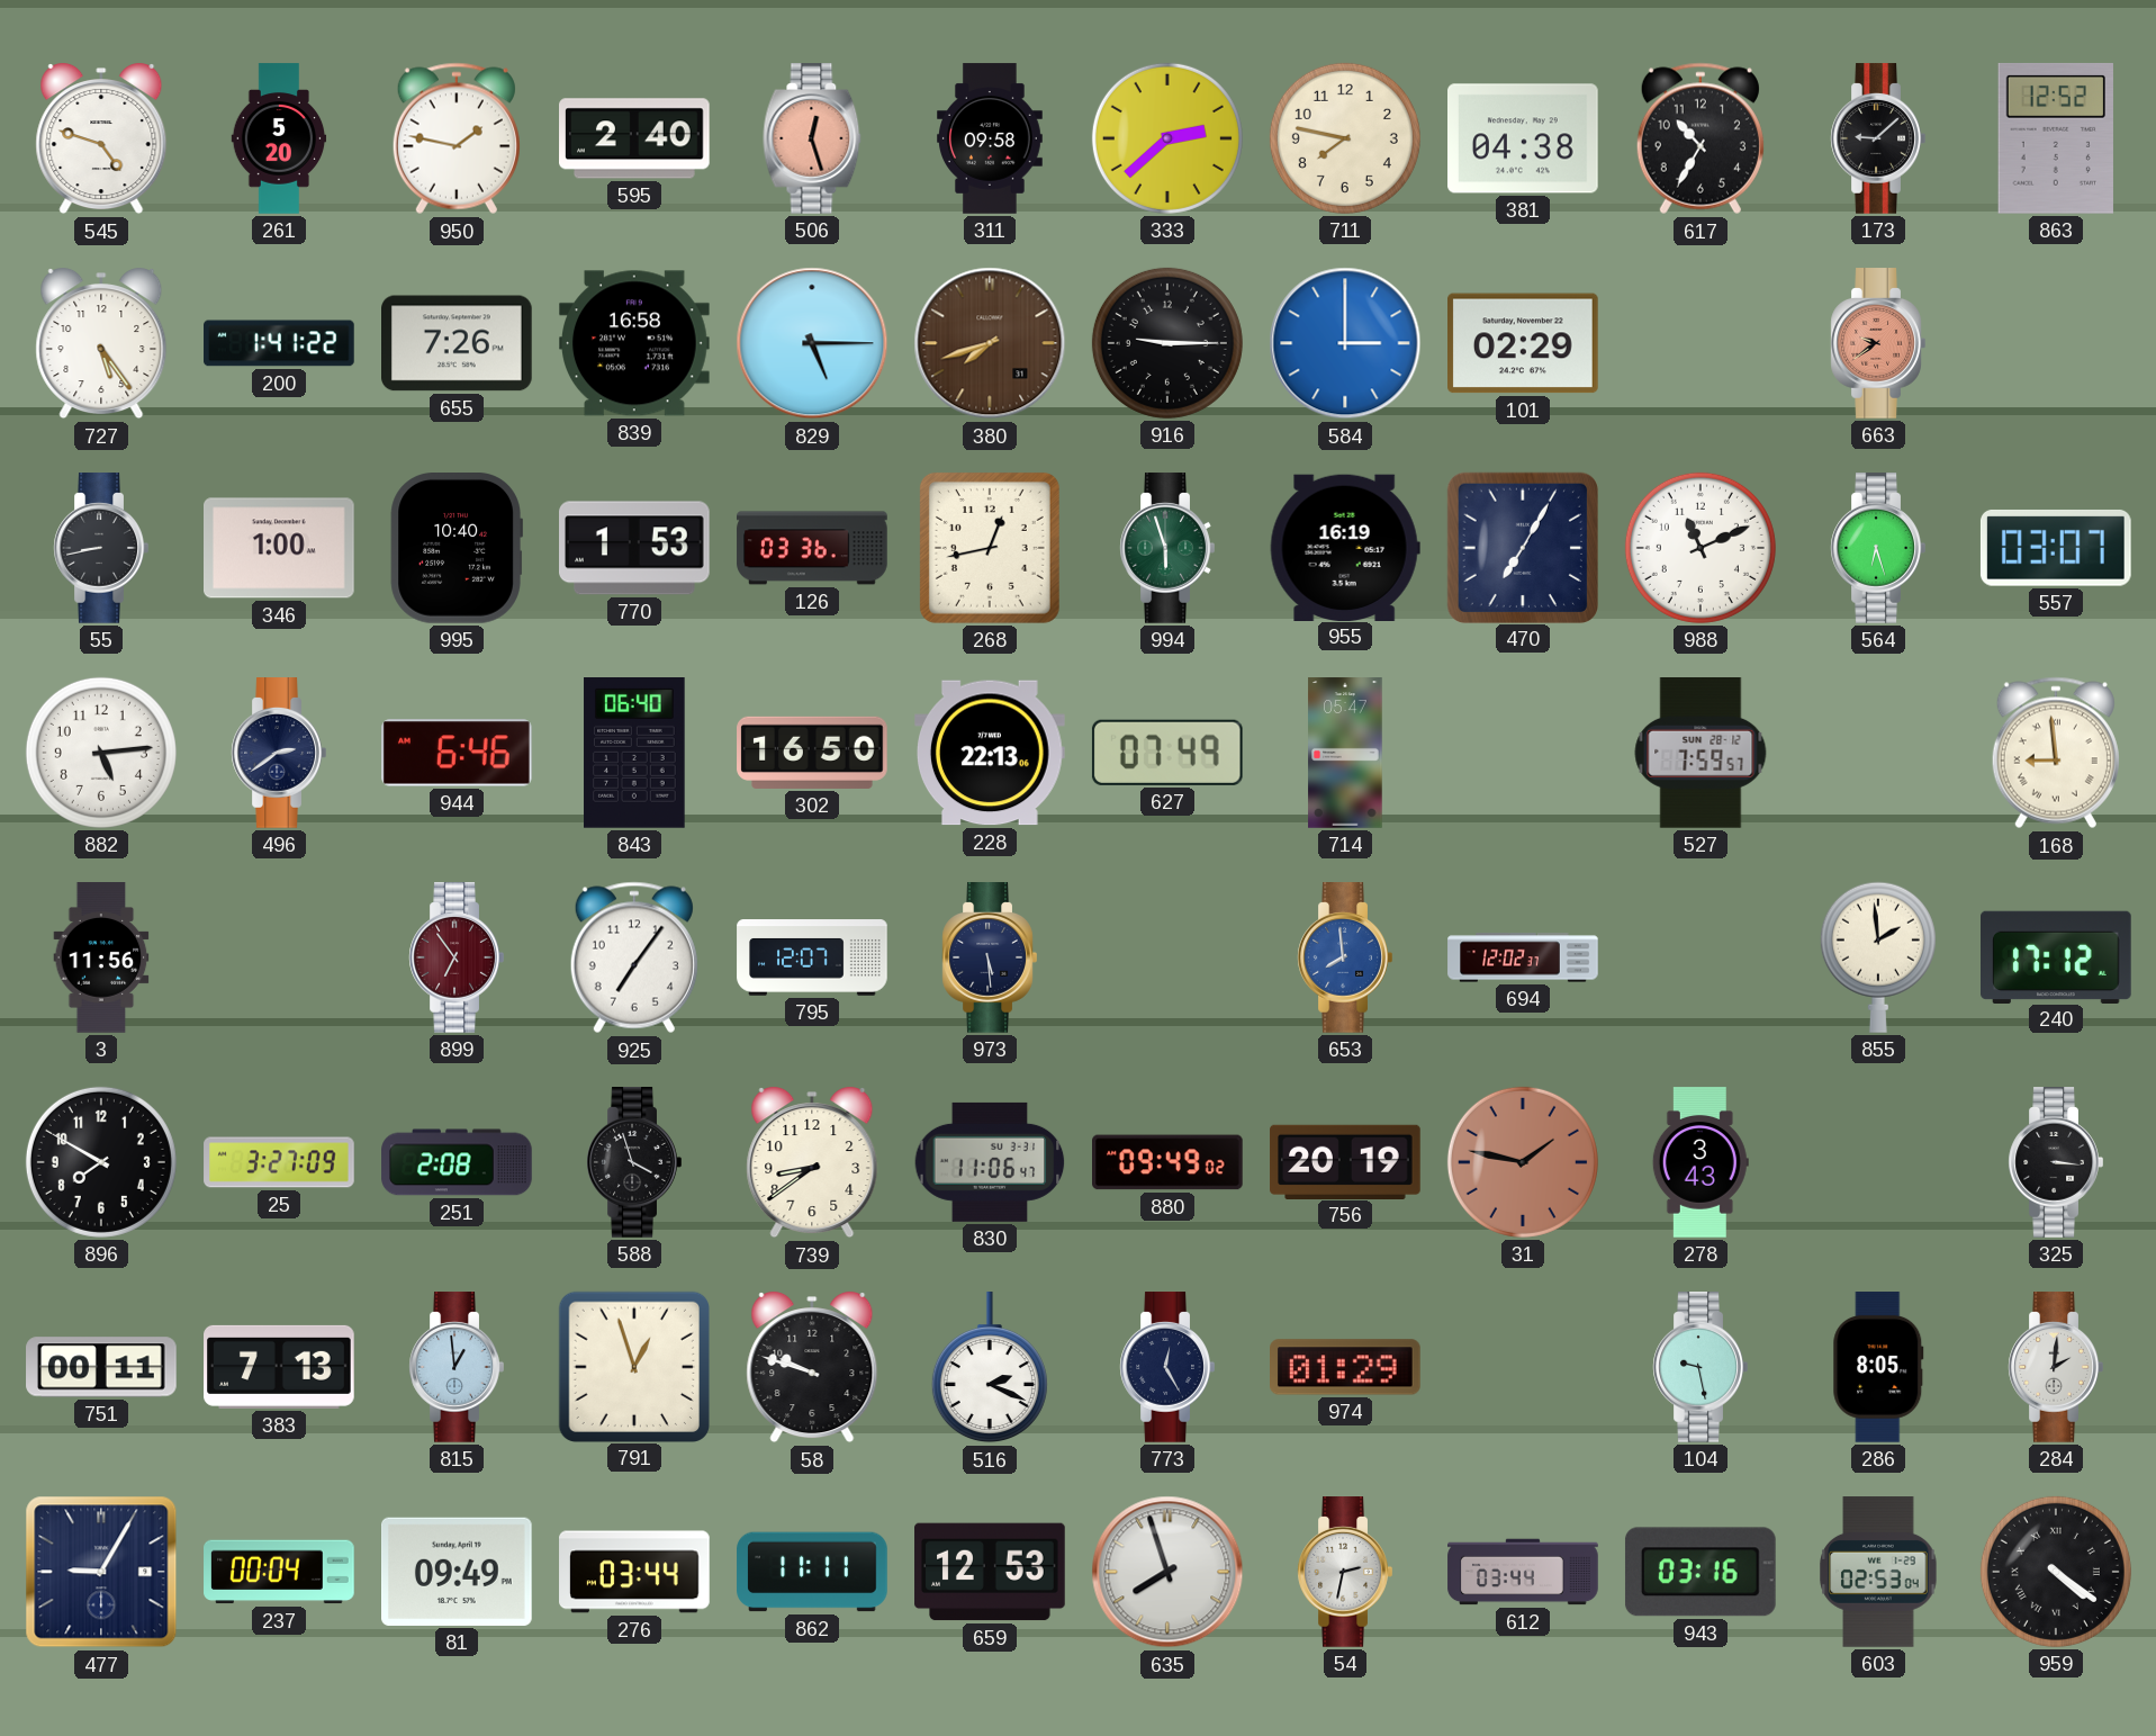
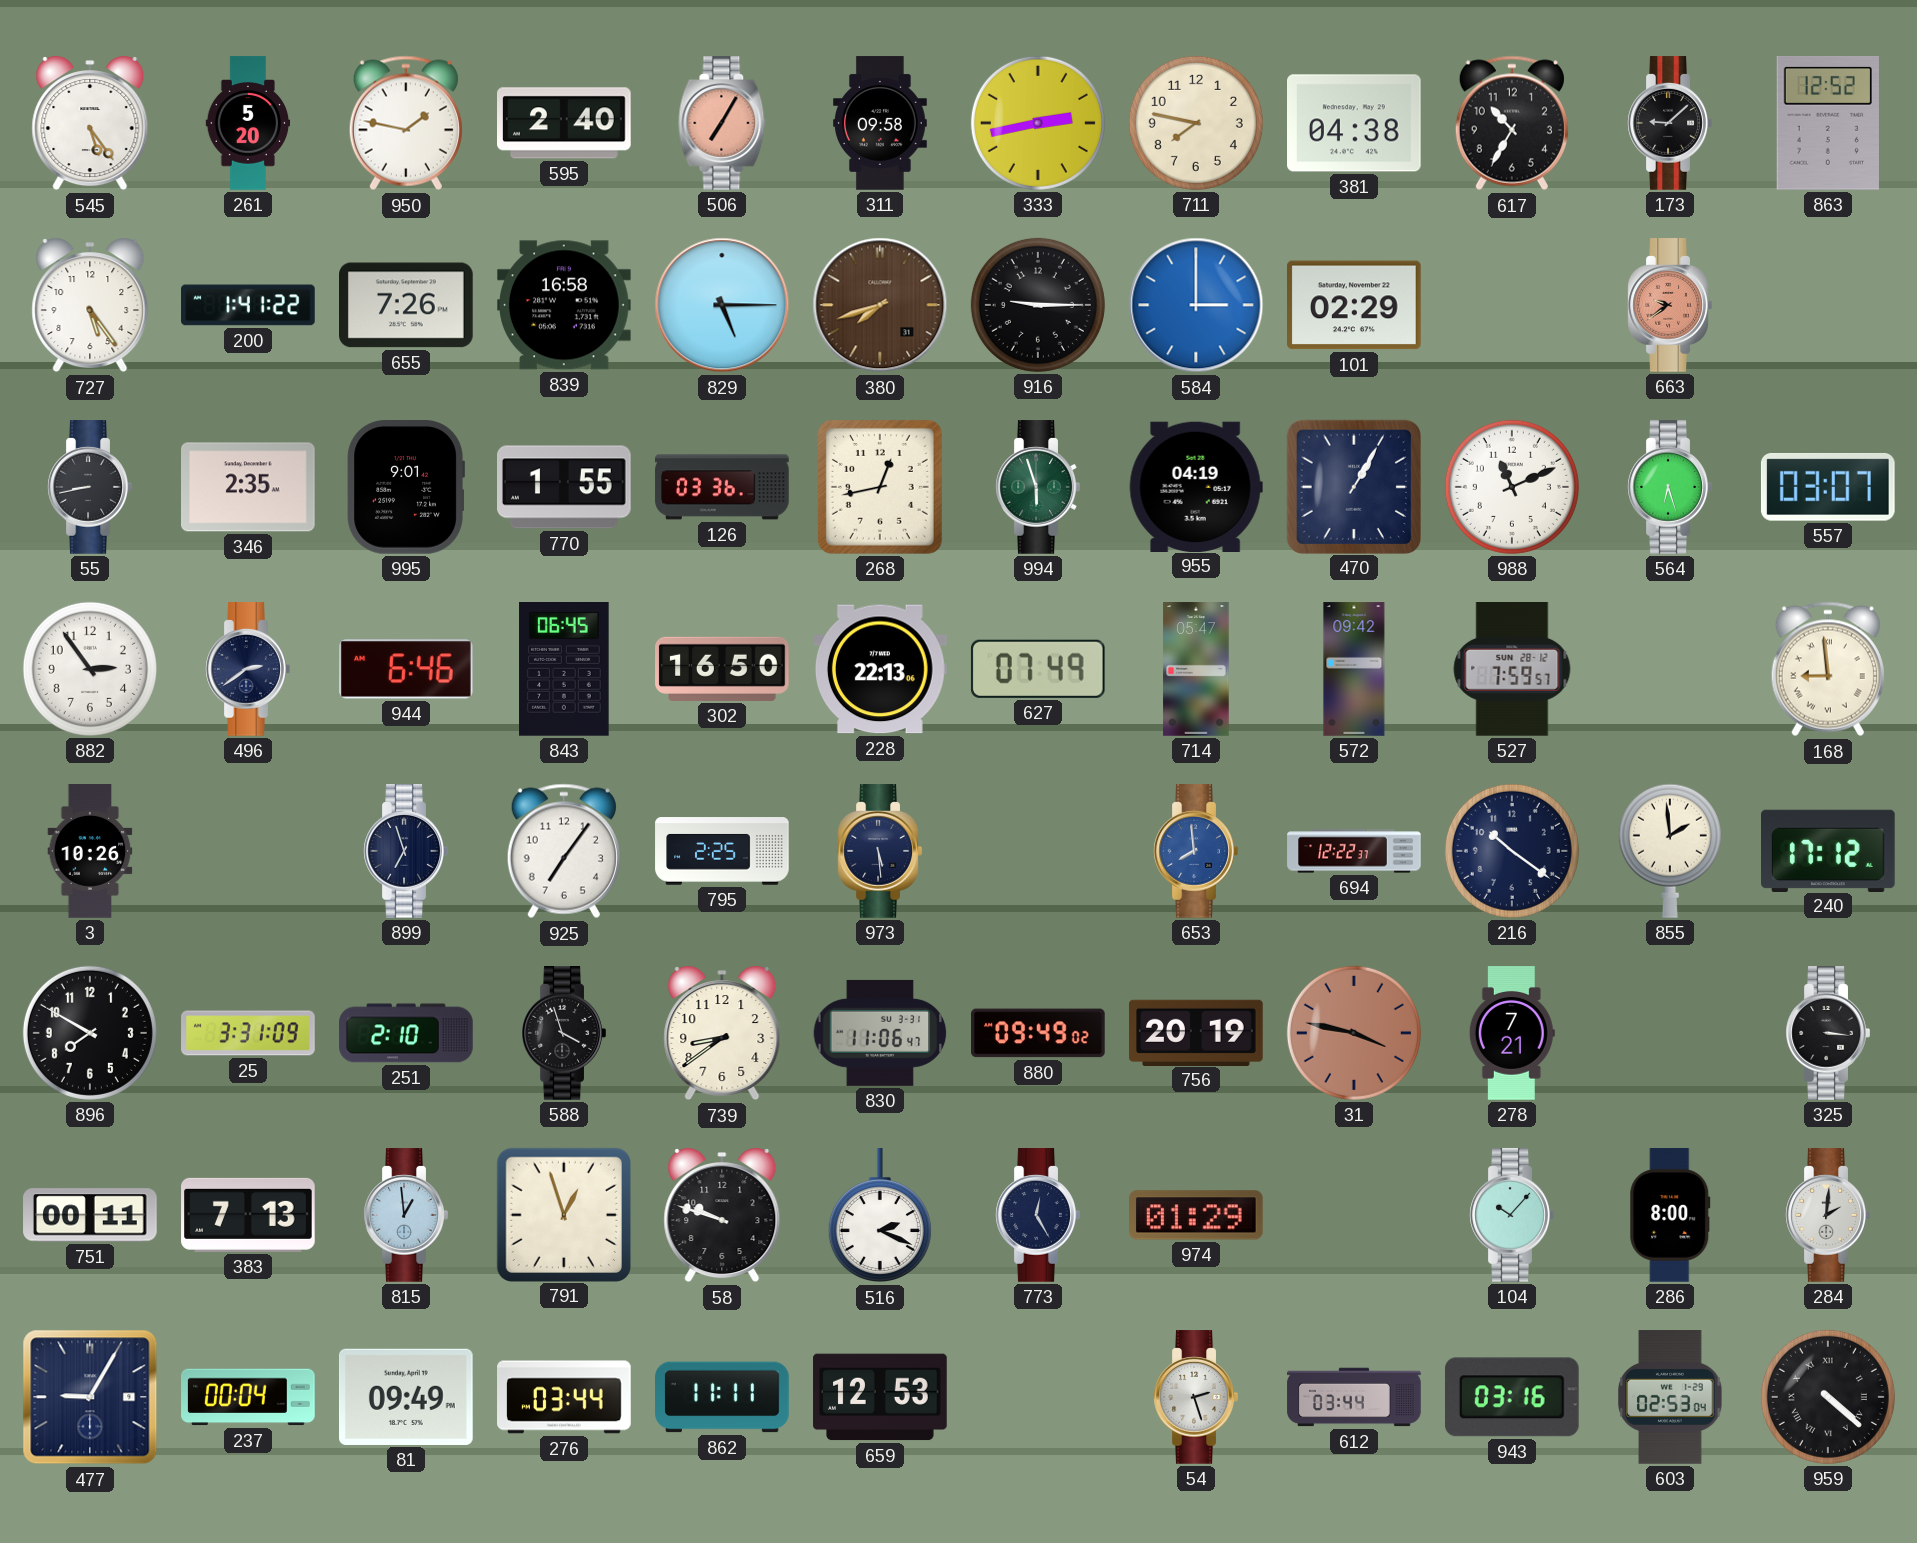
545: 4:48 -> 5:24 (90, 124)
506: 12:27 -> 7:05 (722, 123)
333: 2:38 -> 2:43 (1038, 123)
346: 1:00 -> 2:35 (249, 487)
995: 10:40 -> 9:01 (406, 488)
770: 1:53 -> 1:55 (565, 487)
955: 16:19 -> 04:19 (1196, 486)
470: 7:05 -> 1:05 (1353, 486)
882: 5:14 -> 2:54 (90, 669)
843: 06:40 -> 06:45 (564, 670)
572: none -> 09:42 (1354, 669)
3: 11:56 -> 10:26 (90, 851)
899: 6:54 -> 6:57 (406, 851)
899 dial: burgundy -> navy (406, 851)
795: 12:07 -> 2:25 (722, 851)
694: 12:02 -> 12:22 (1354, 851)
216: none -> 10:21 (1512, 851)
25: 3:27 -> 3:31 (248, 1033)
251: 2:08 -> 2:10 (406, 1033)
31: 1:47 -> 3:47 (1354, 1033)
278: 3:43 -> 7:21 (1512, 1033)
104: 9:28 -> 10:07 (1512, 1215)
286: 8:05 -> 8:00 (1670, 1215)
635: 7:57 -> none (1167, 1572)
54: 2:32 -> 2:27 (1196, 1397)
959: 4:21 -> 4:22 (1828, 1397)
